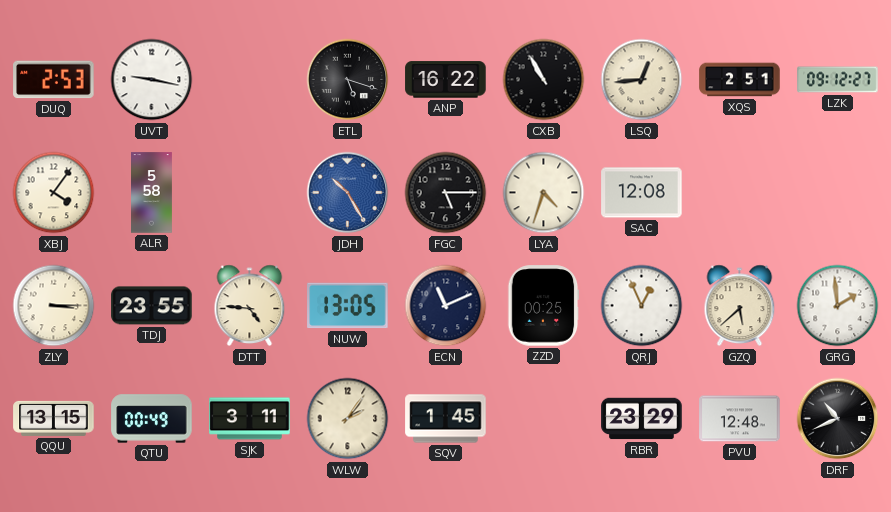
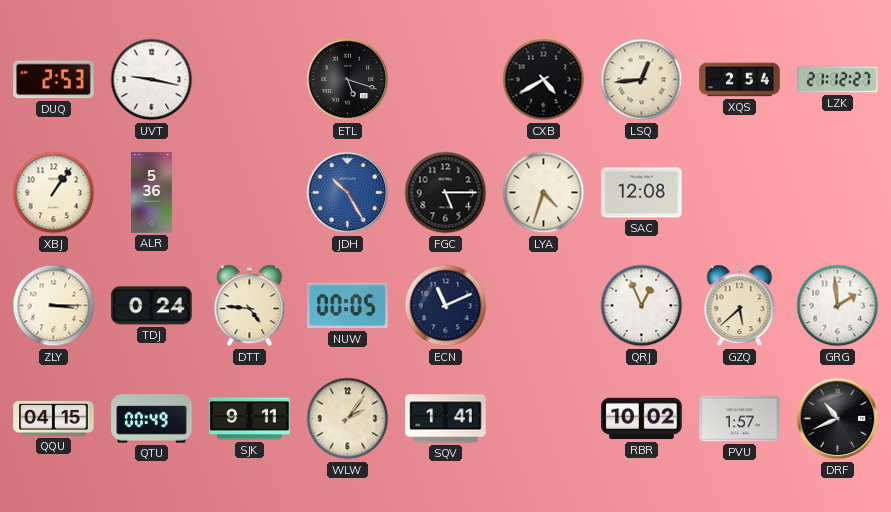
ANP: 16:22 -> none (446, 80)
CXB: 10:55 -> 4:40 (544, 80)
XQS: 2:51 -> 2:54 (740, 80)
LZK: 09:12 -> 21:12 (838, 80)
XBJ: 4:06 -> 1:06 (54, 193)
ALR: 5:58 -> 5:36 (152, 193)
TDJ: 23:55 -> 0:24 (152, 306)
NUW: 13:05 -> 00:05 (348, 306)
ZZD: 00:25 -> none (543, 306)
QQU: 13:15 -> 04:15 (54, 418)
SJK: 3:11 -> 9:11 (250, 419)
SQV: 1:45 -> 1:41 (446, 419)
RBR: 23:29 -> 10:02 (642, 419)
PVU: 12:48 -> 1:57 (740, 419)
